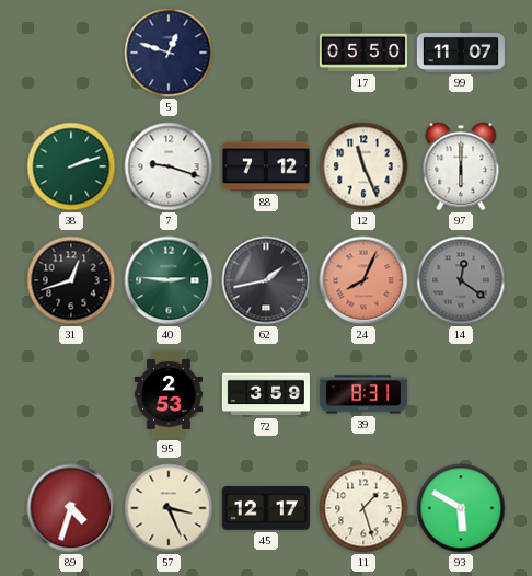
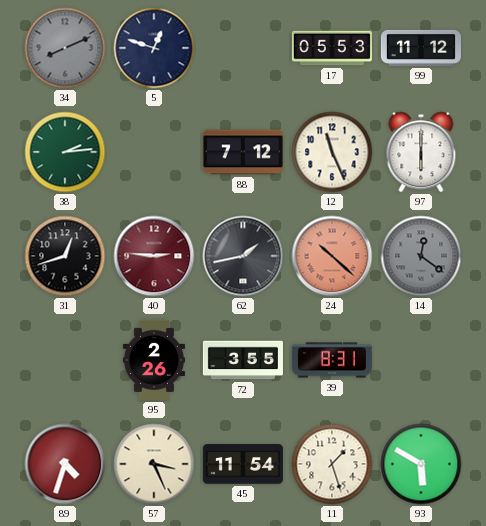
34: none -> 8:11 (65, 48)
17: 05:50 -> 05:53 (332, 48)
99: 11:07 -> 11:12 (421, 48)
38: 2:12 -> 2:14 (65, 152)
7: 9:18 -> none (169, 166)
40 dial: green -> burgundy (154, 256)
24: 8:04 -> 10:22 (332, 256)
95: 2:53 -> 2:26 (154, 360)
72: 3:59 -> 3:55 (243, 360)
45: 12:17 -> 11:54 (243, 464)
